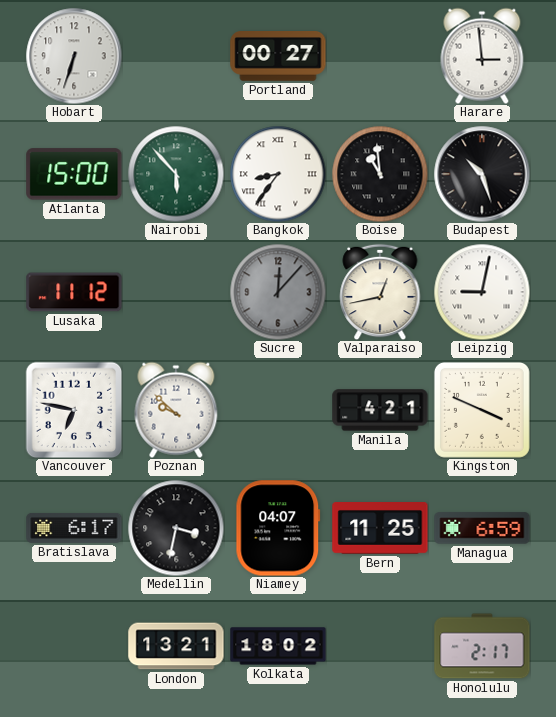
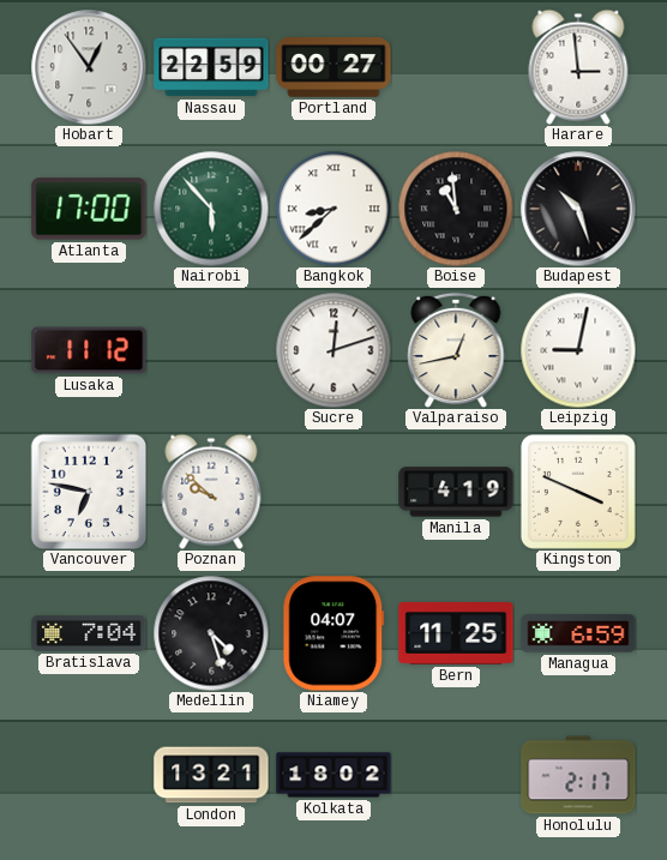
Hobart: 6:33 -> 12:54 (89, 67)
Nassau: none -> 22:59 (211, 67)
Atlanta: 15:00 -> 17:00 (89, 209)
Bangkok: 8:36 -> 8:38 (333, 209)
Sucre: 12:07 -> 12:12 (333, 350)
Sucre dial: grey -> white (333, 350)
Manila: 4:21 -> 4:19 (456, 492)
Bratislava: 6:17 -> 7:04 (89, 633)
Medellin: 3:32 -> 4:27 (211, 633)
